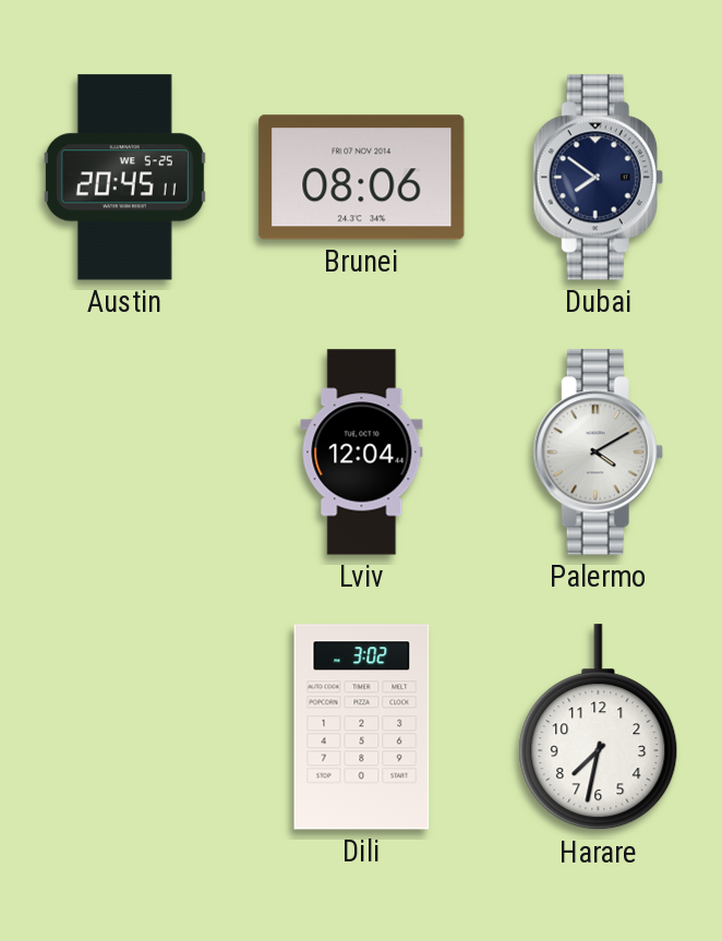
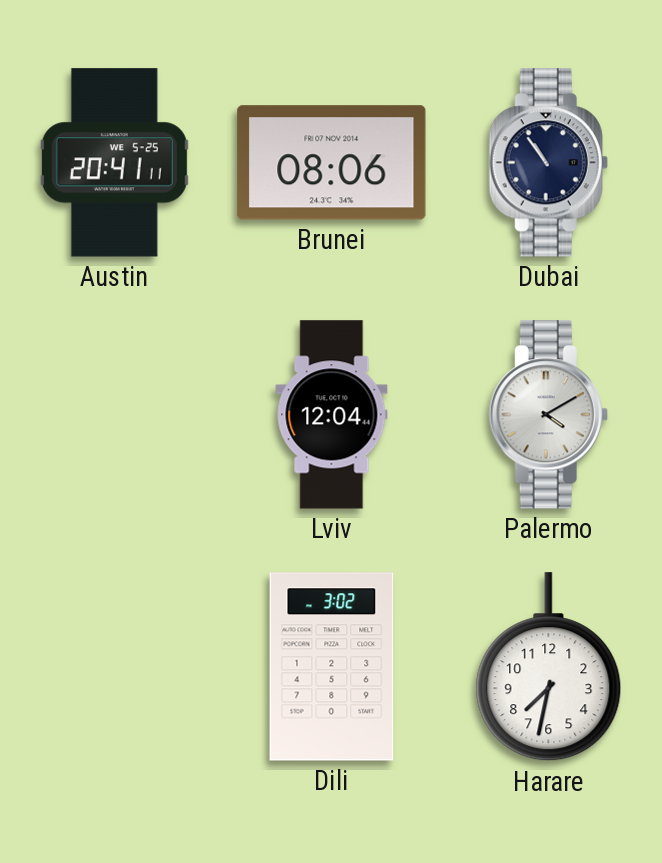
Austin: 20:45 -> 20:41 (114, 163)
Dubai: 7:51 -> 10:54 (548, 163)
